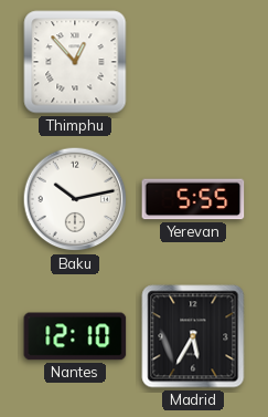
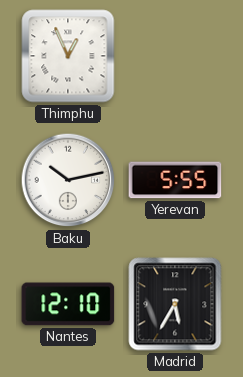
Thimphu: 12:53 -> 12:56 (68, 56)
